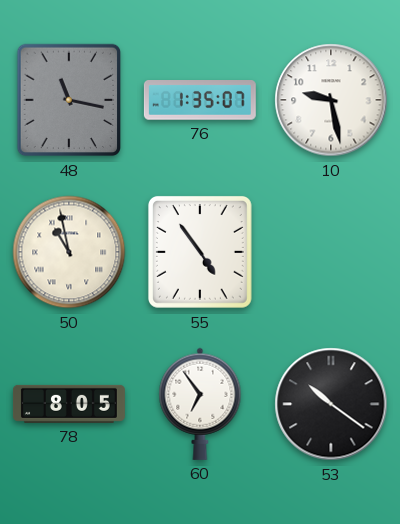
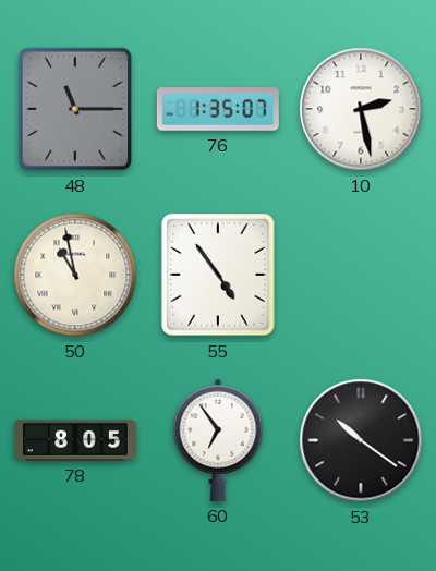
48: 11:17 -> 11:15 (75, 109)
10: 9:28 -> 2:28 (361, 109)
